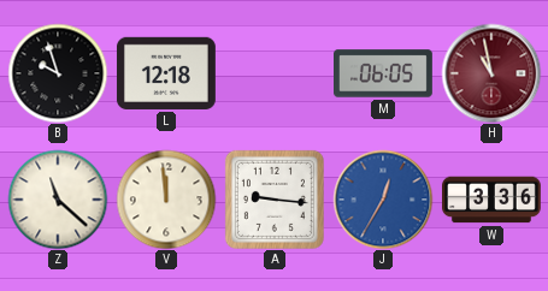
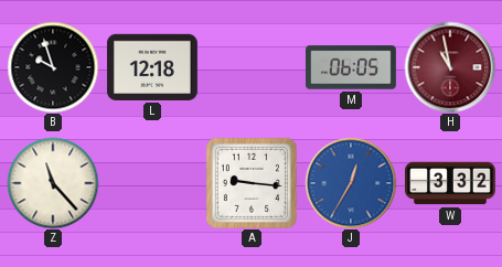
Z: 11:22 -> 11:23 (53, 183)
V: 11:59 -> none (166, 200)
W: 3:36 -> 3:32 (451, 183)
